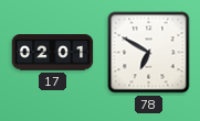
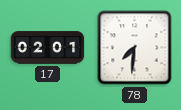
78: 6:50 -> 7:31 (135, 48)
